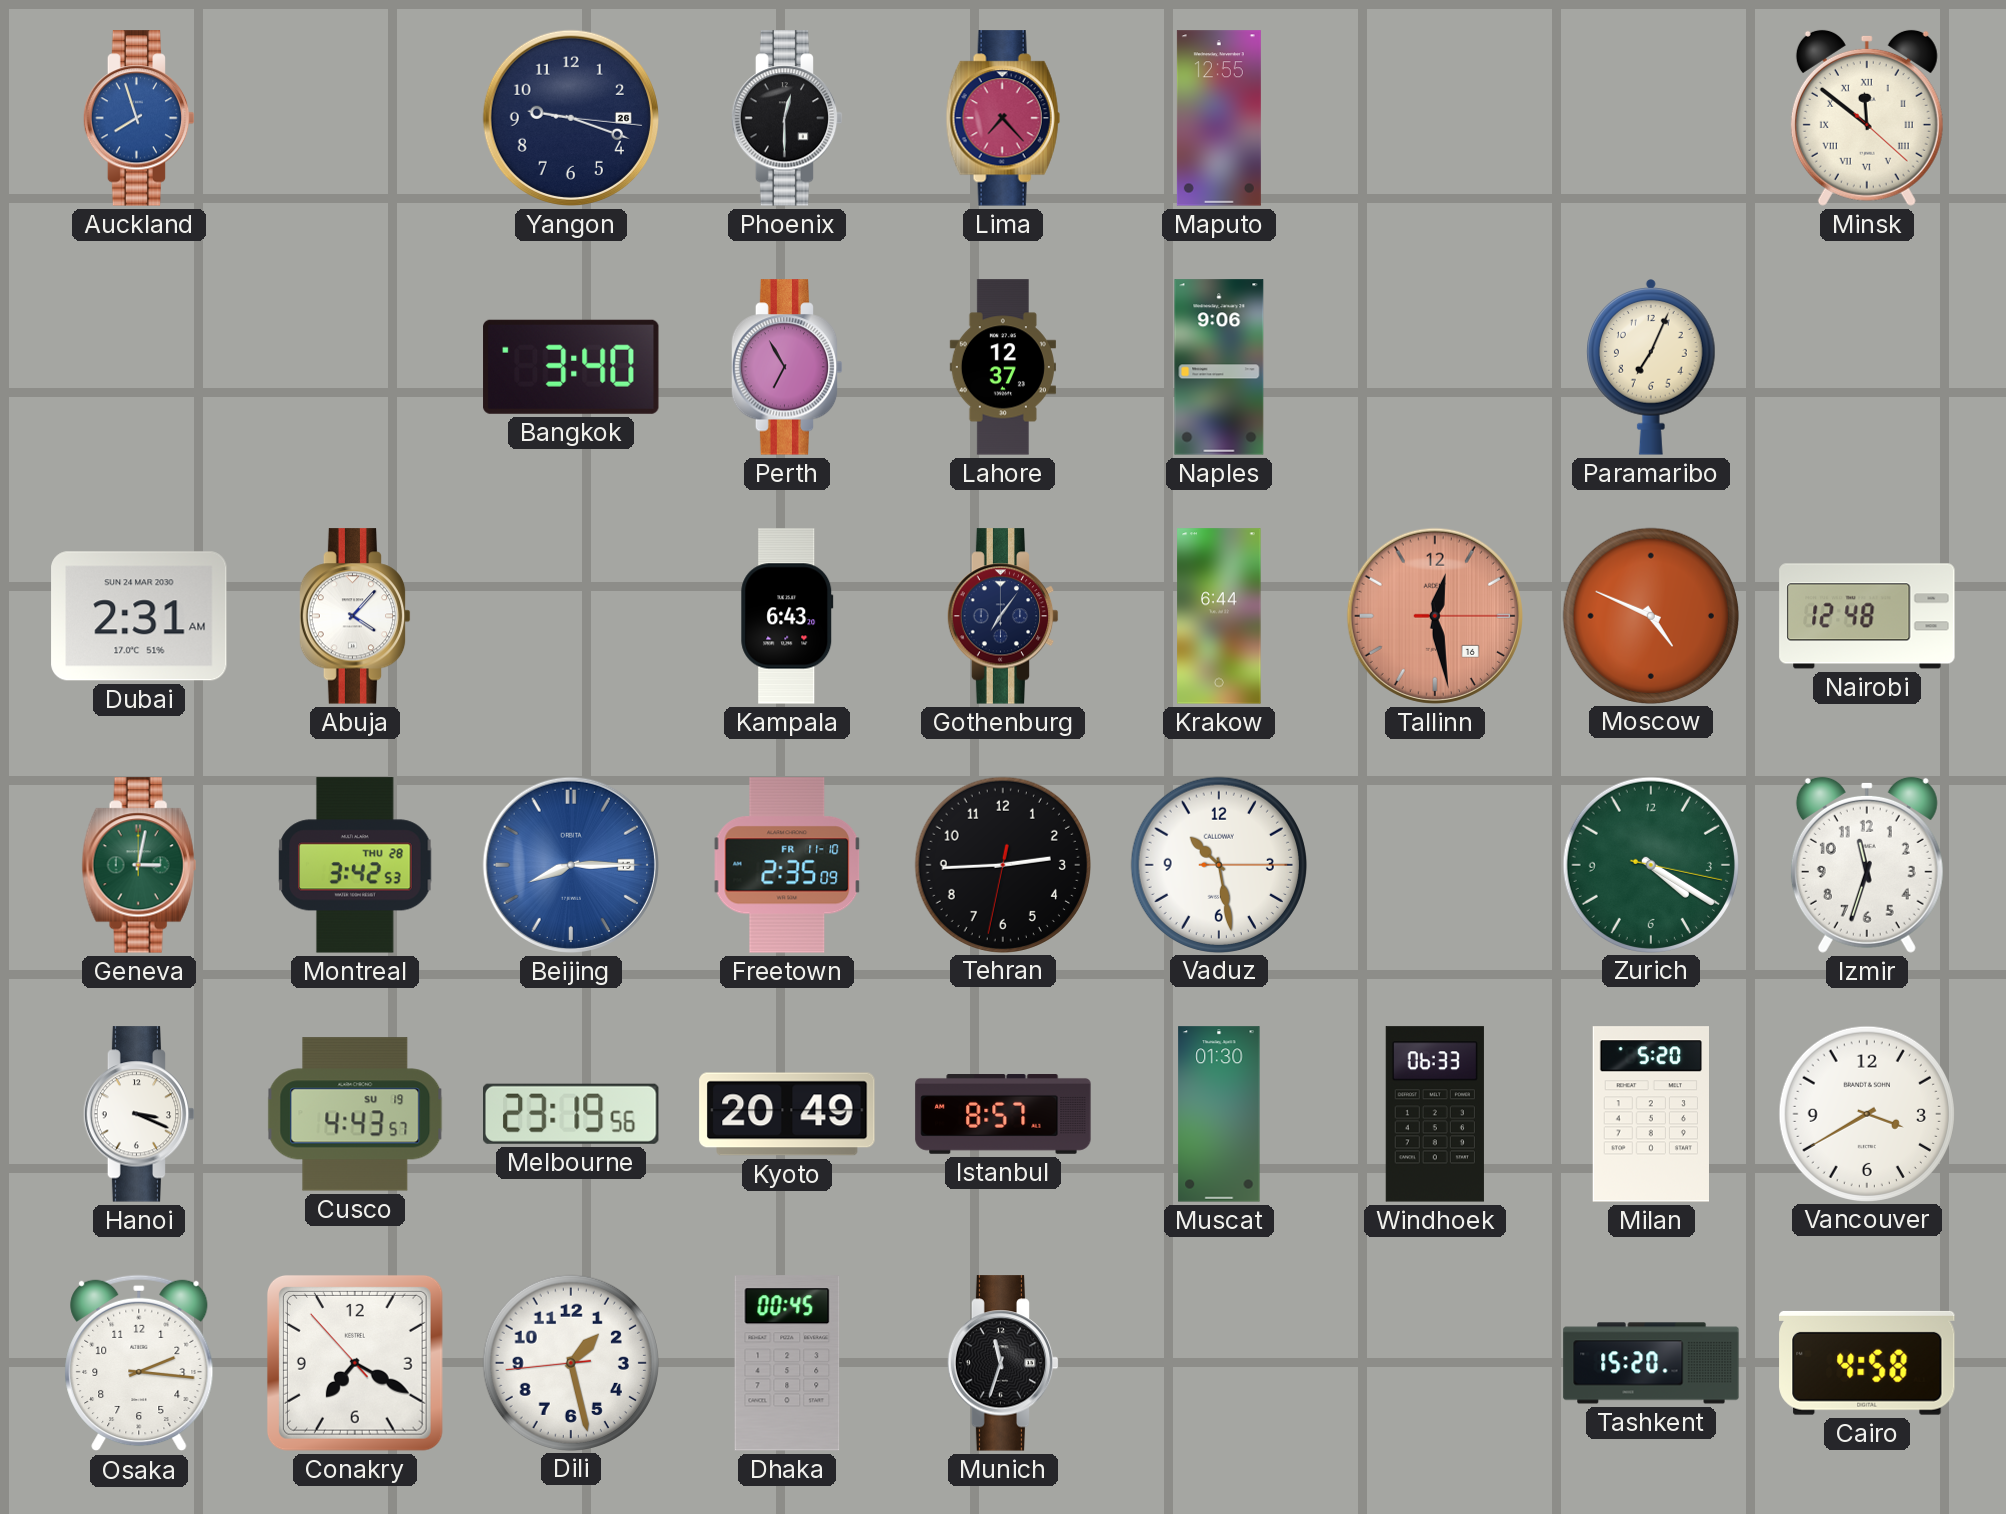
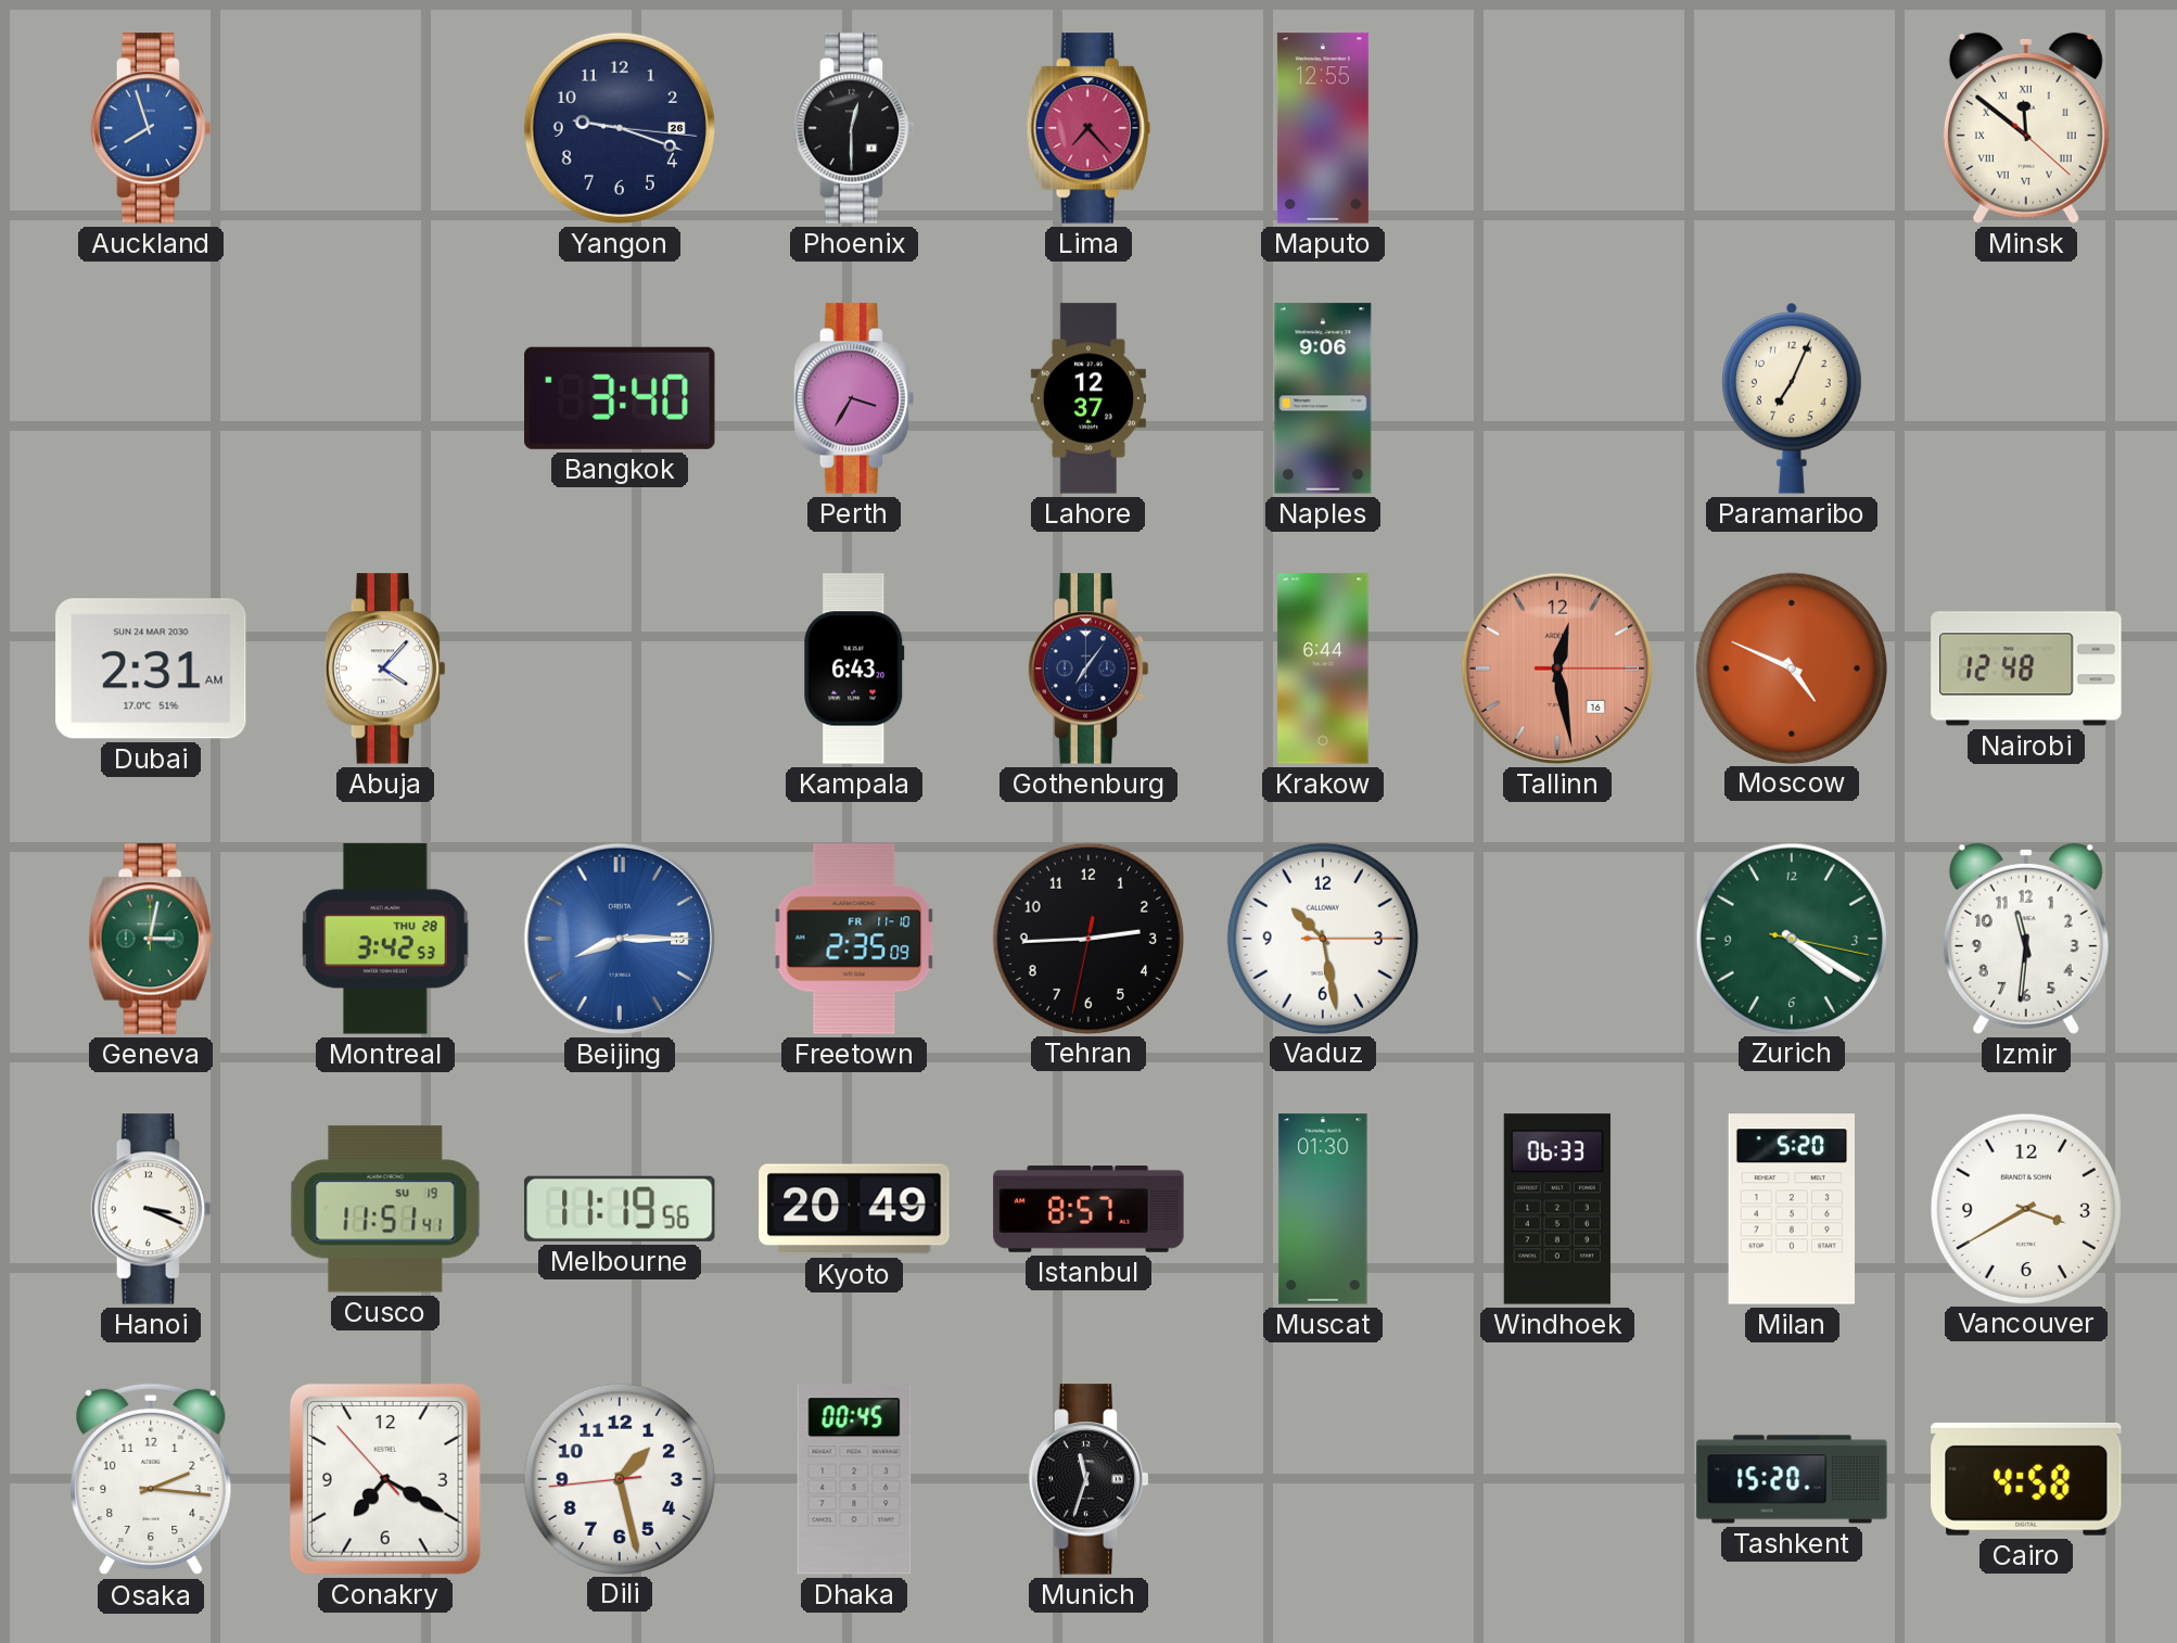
Perth: 6:55 -> 3:35 (854, 398)
Izmir: 11:33 -> 11:31 (2026, 939)
Cusco: 4:43 -> 11:51 (385, 1209)
Melbourne: 23:19 -> 11:19 (621, 1209)
